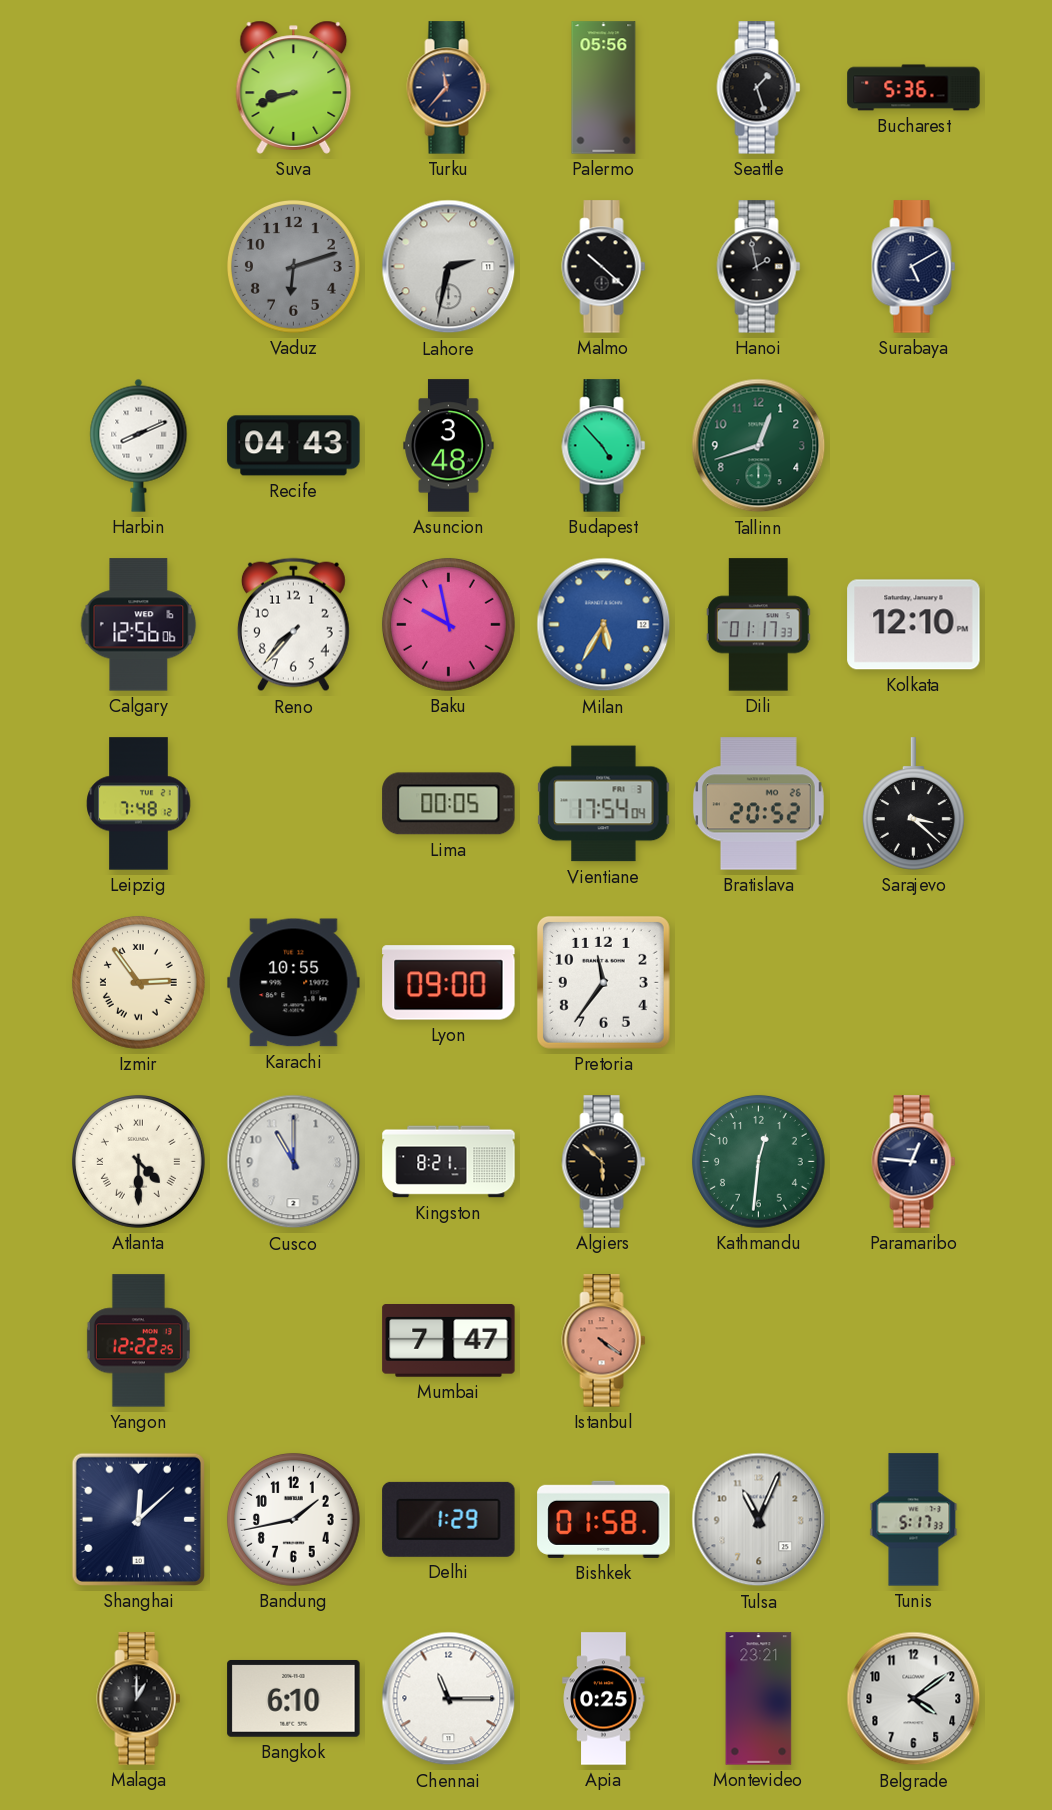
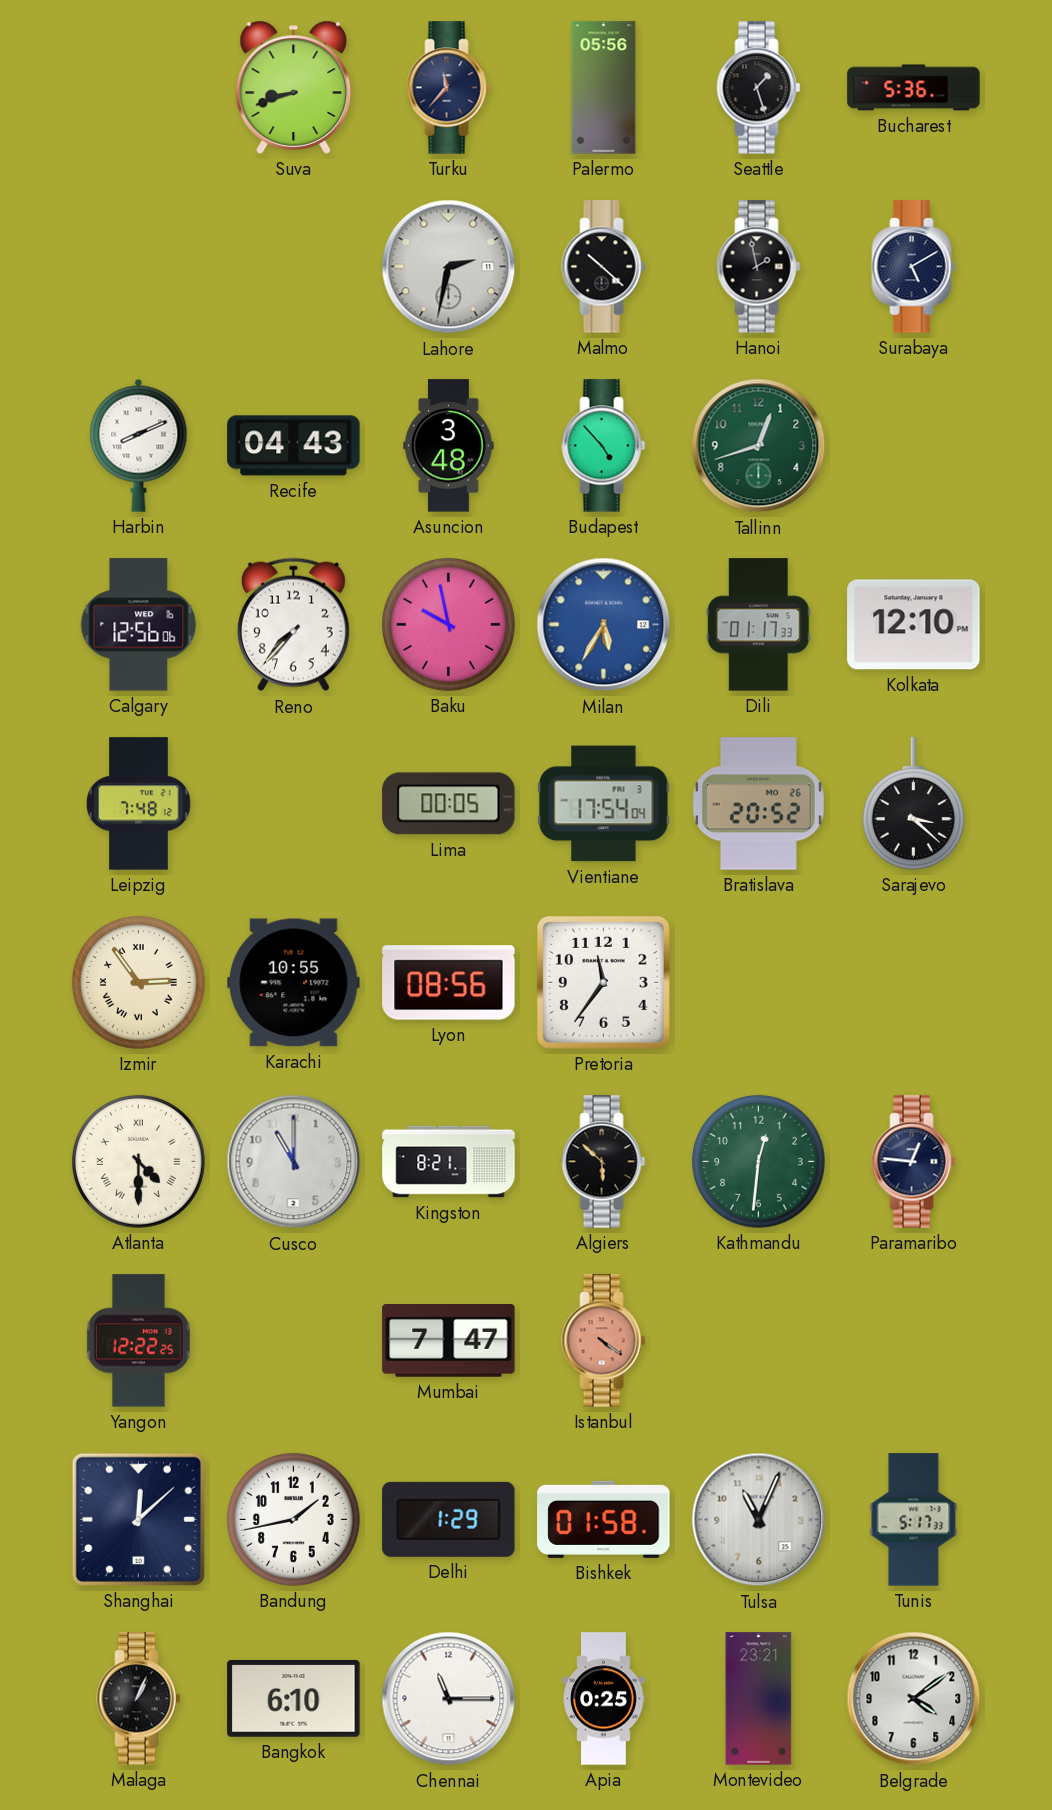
Vaduz: 6:12 -> none (294, 267)
Lyon: 09:00 -> 08:56 (449, 983)
Malaga: 1:00 -> 1:04 (139, 1699)
